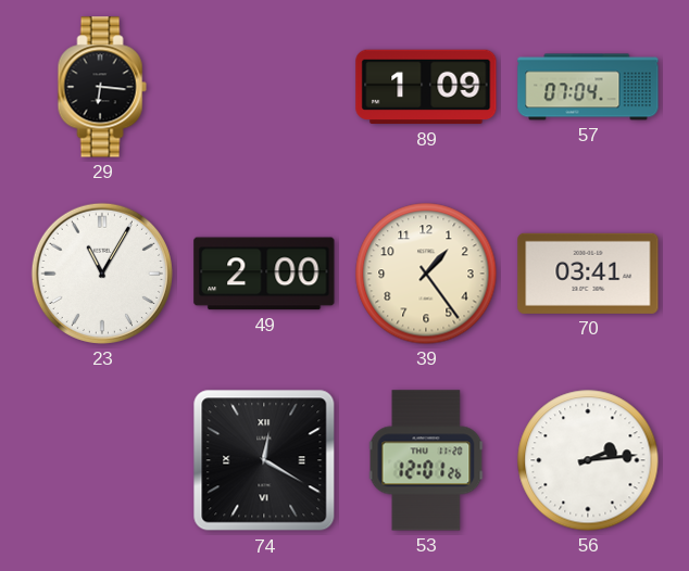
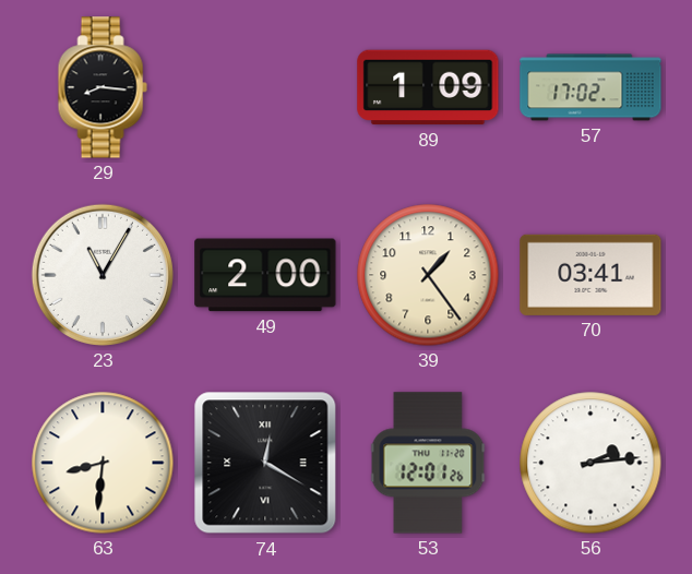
29: 6:16 -> 8:16 (103, 87)
57: 07:04 -> 17:02 (590, 87)
63: none -> 8:31 (103, 463)
